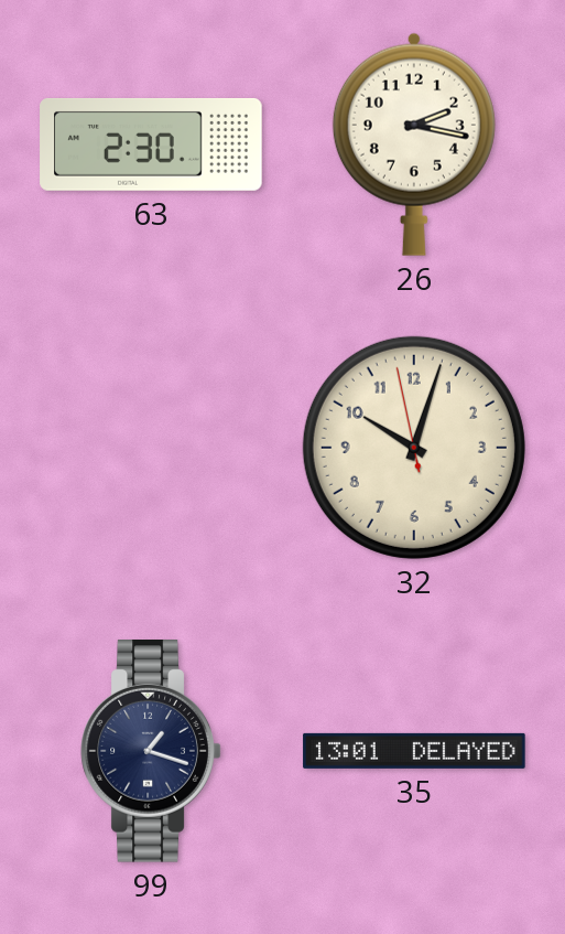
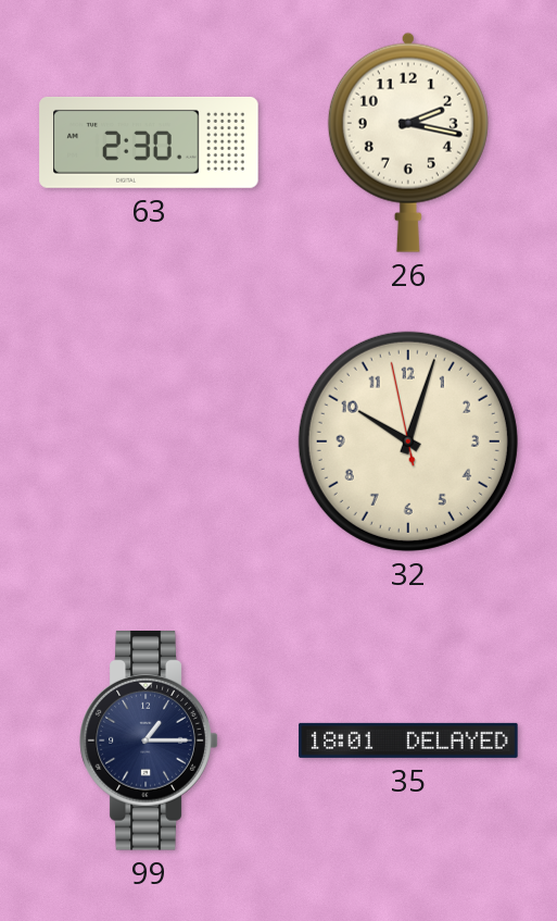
99: 1:18 -> 1:15 (149, 742)
35: 13:01 -> 18:01 (408, 740)
